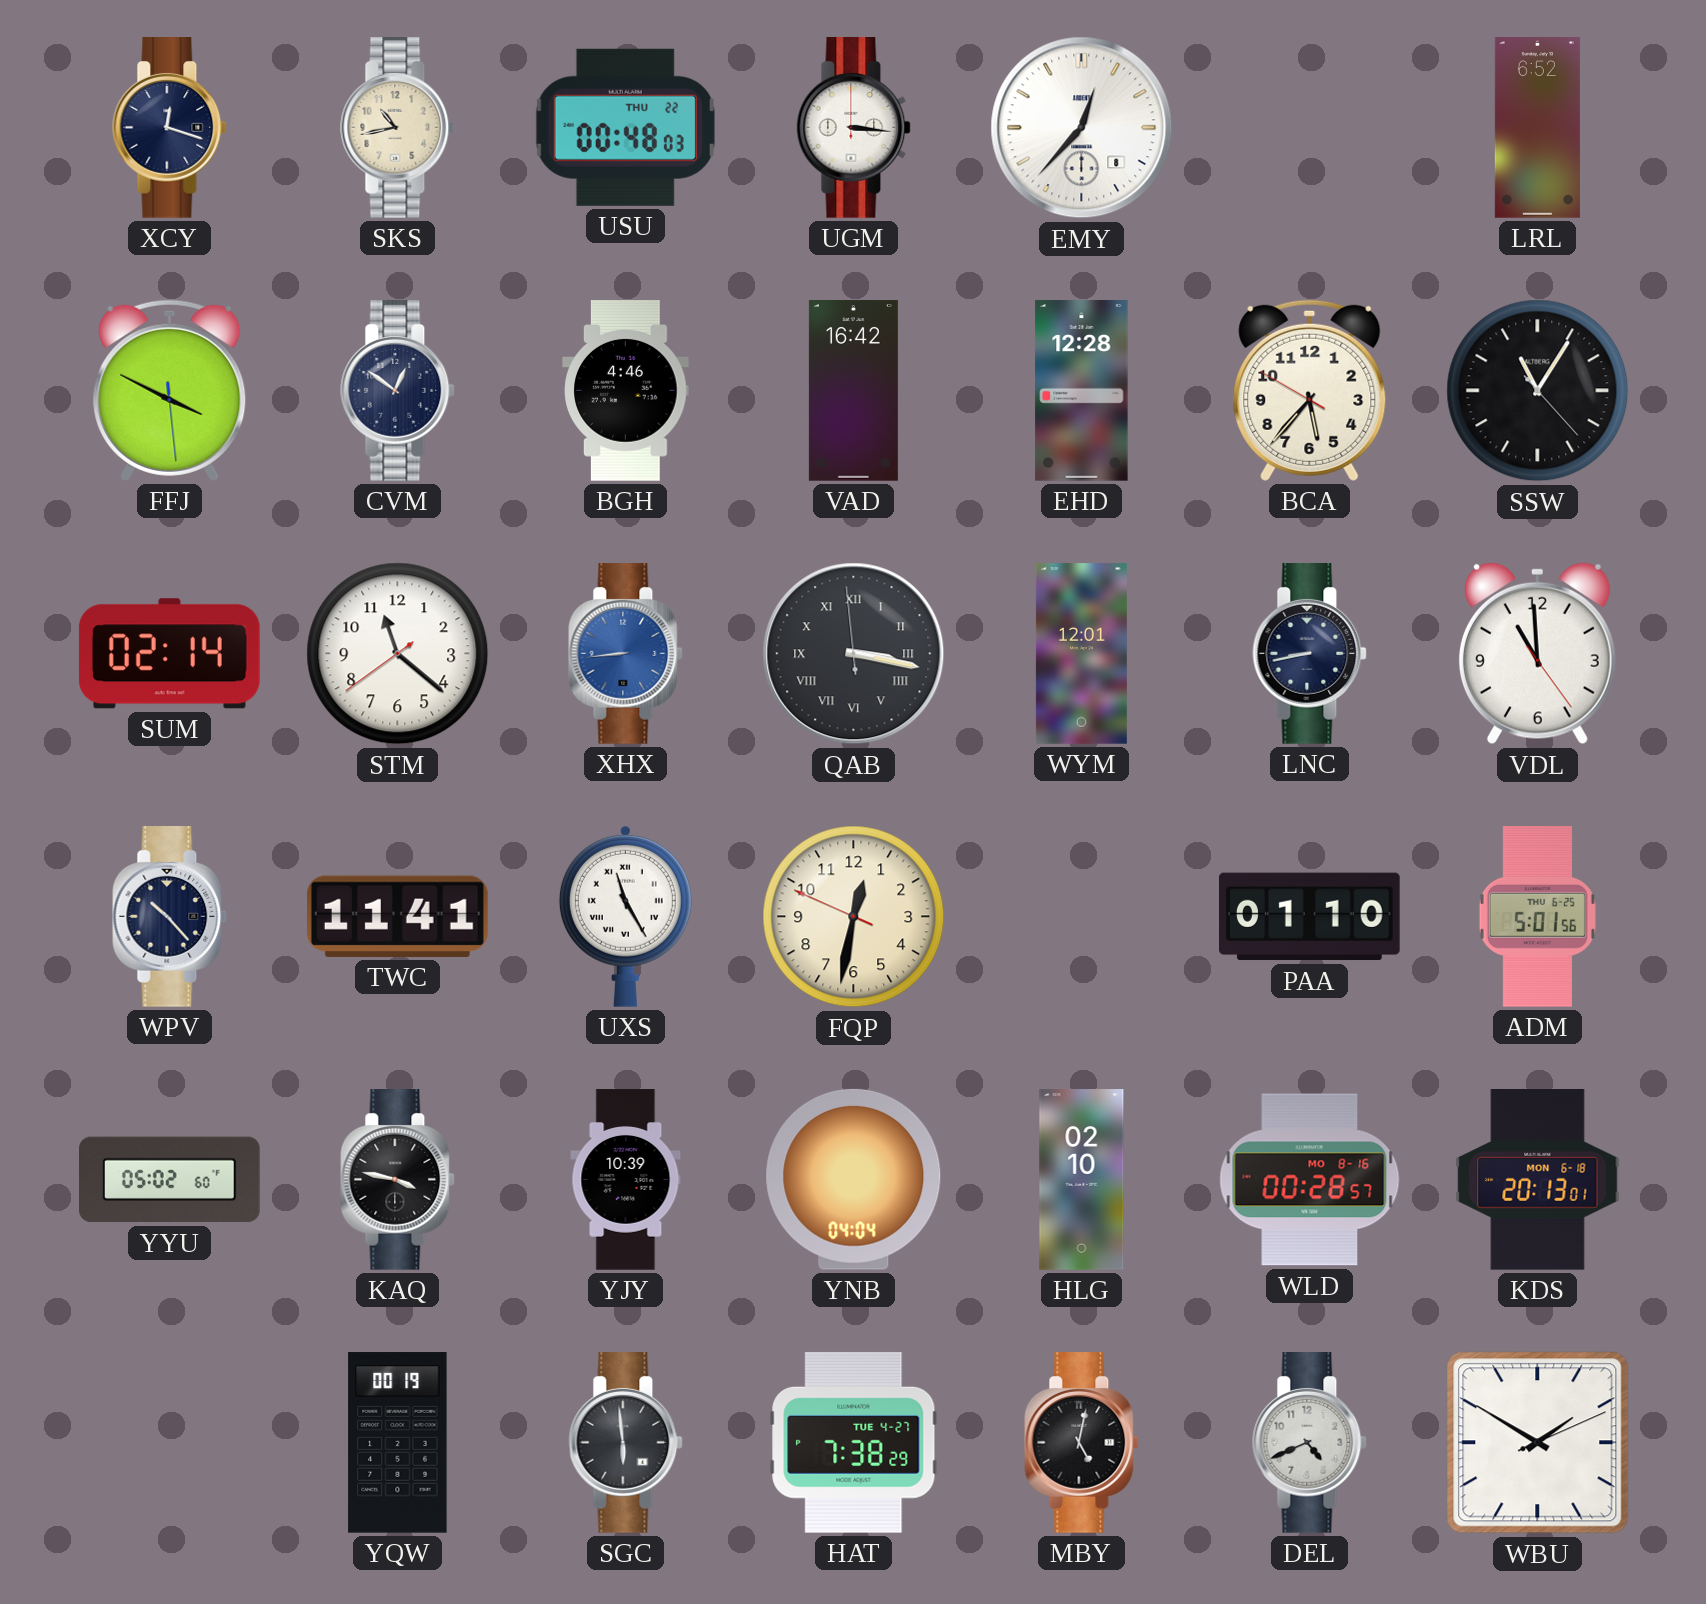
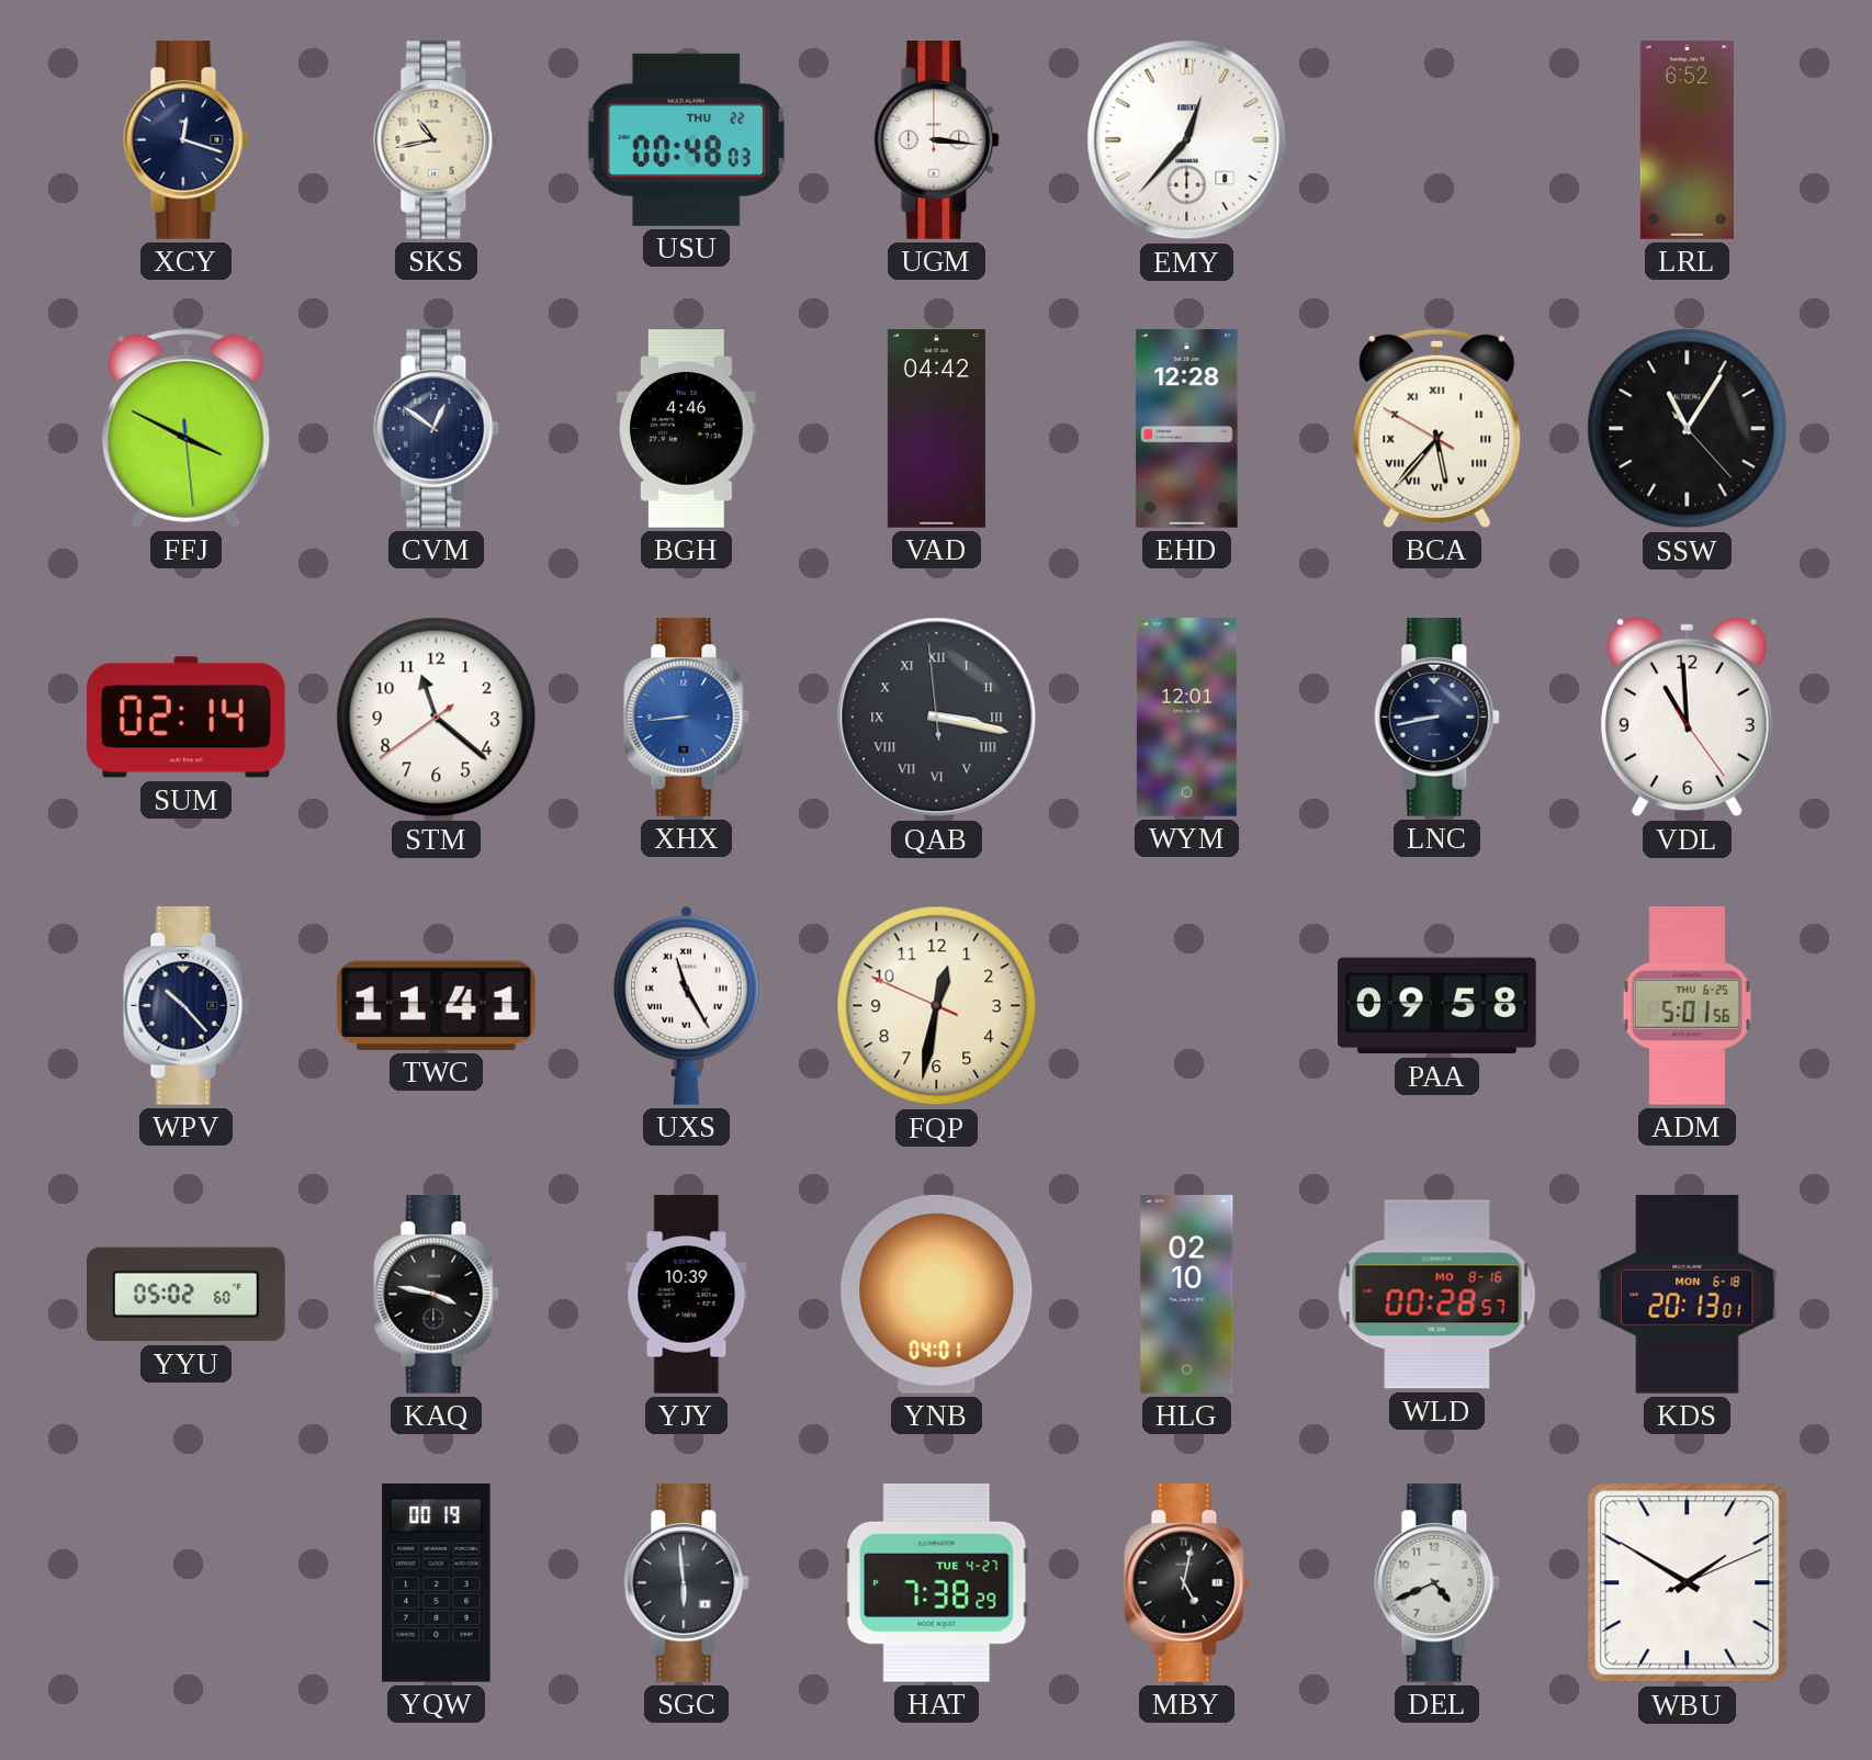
VAD: 16:42 -> 04:42 (936, 429)
BCA numerals: Arabic -> Roman (1437, 428)
PAA: 01:10 -> 09:58 (1437, 1006)
YNB: 04:04 -> 04:01 (937, 1294)
